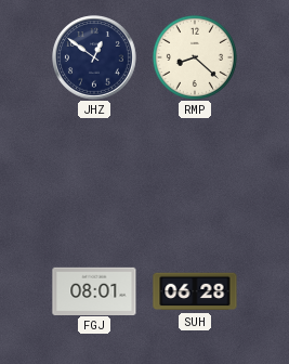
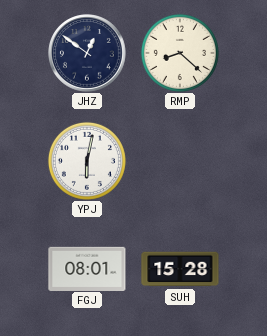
YPJ: none -> 6:02 (87, 161)
SUH: 06:28 -> 15:28 (180, 269)
